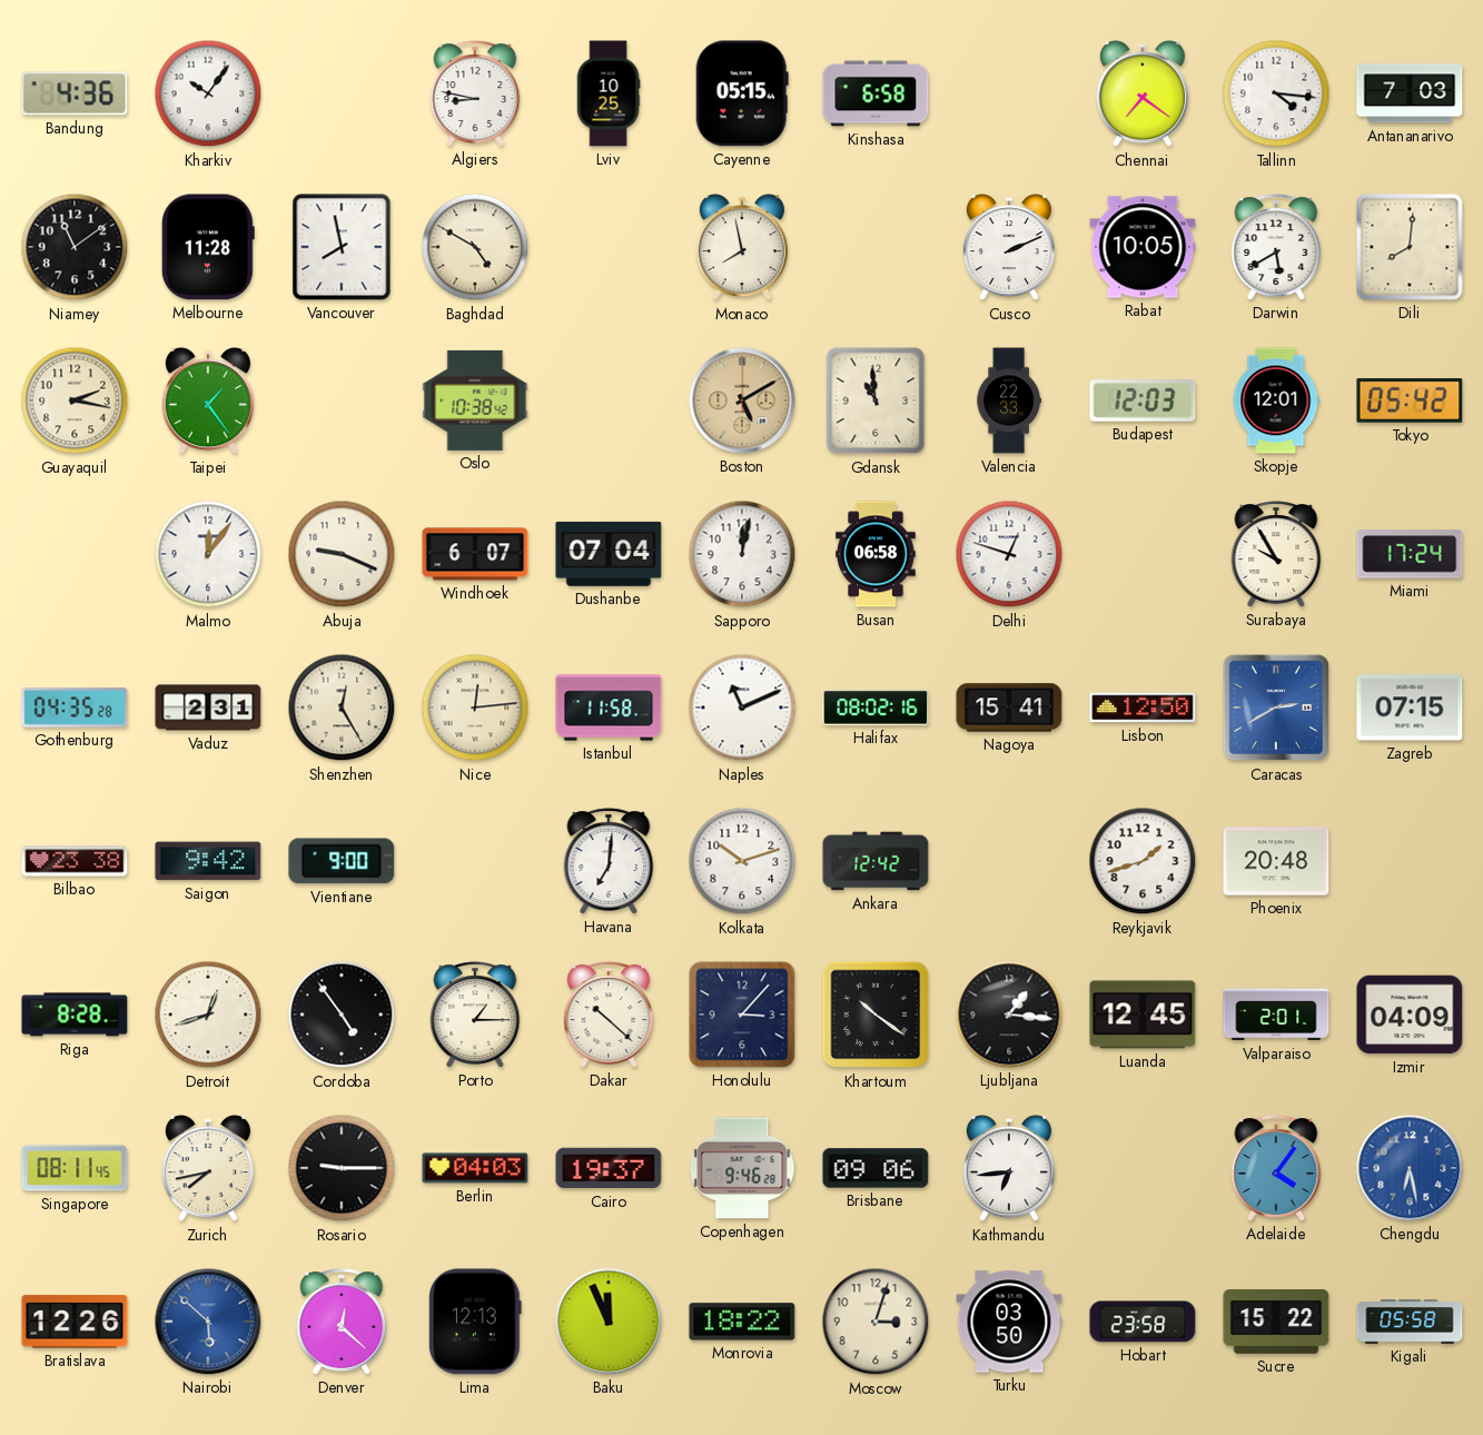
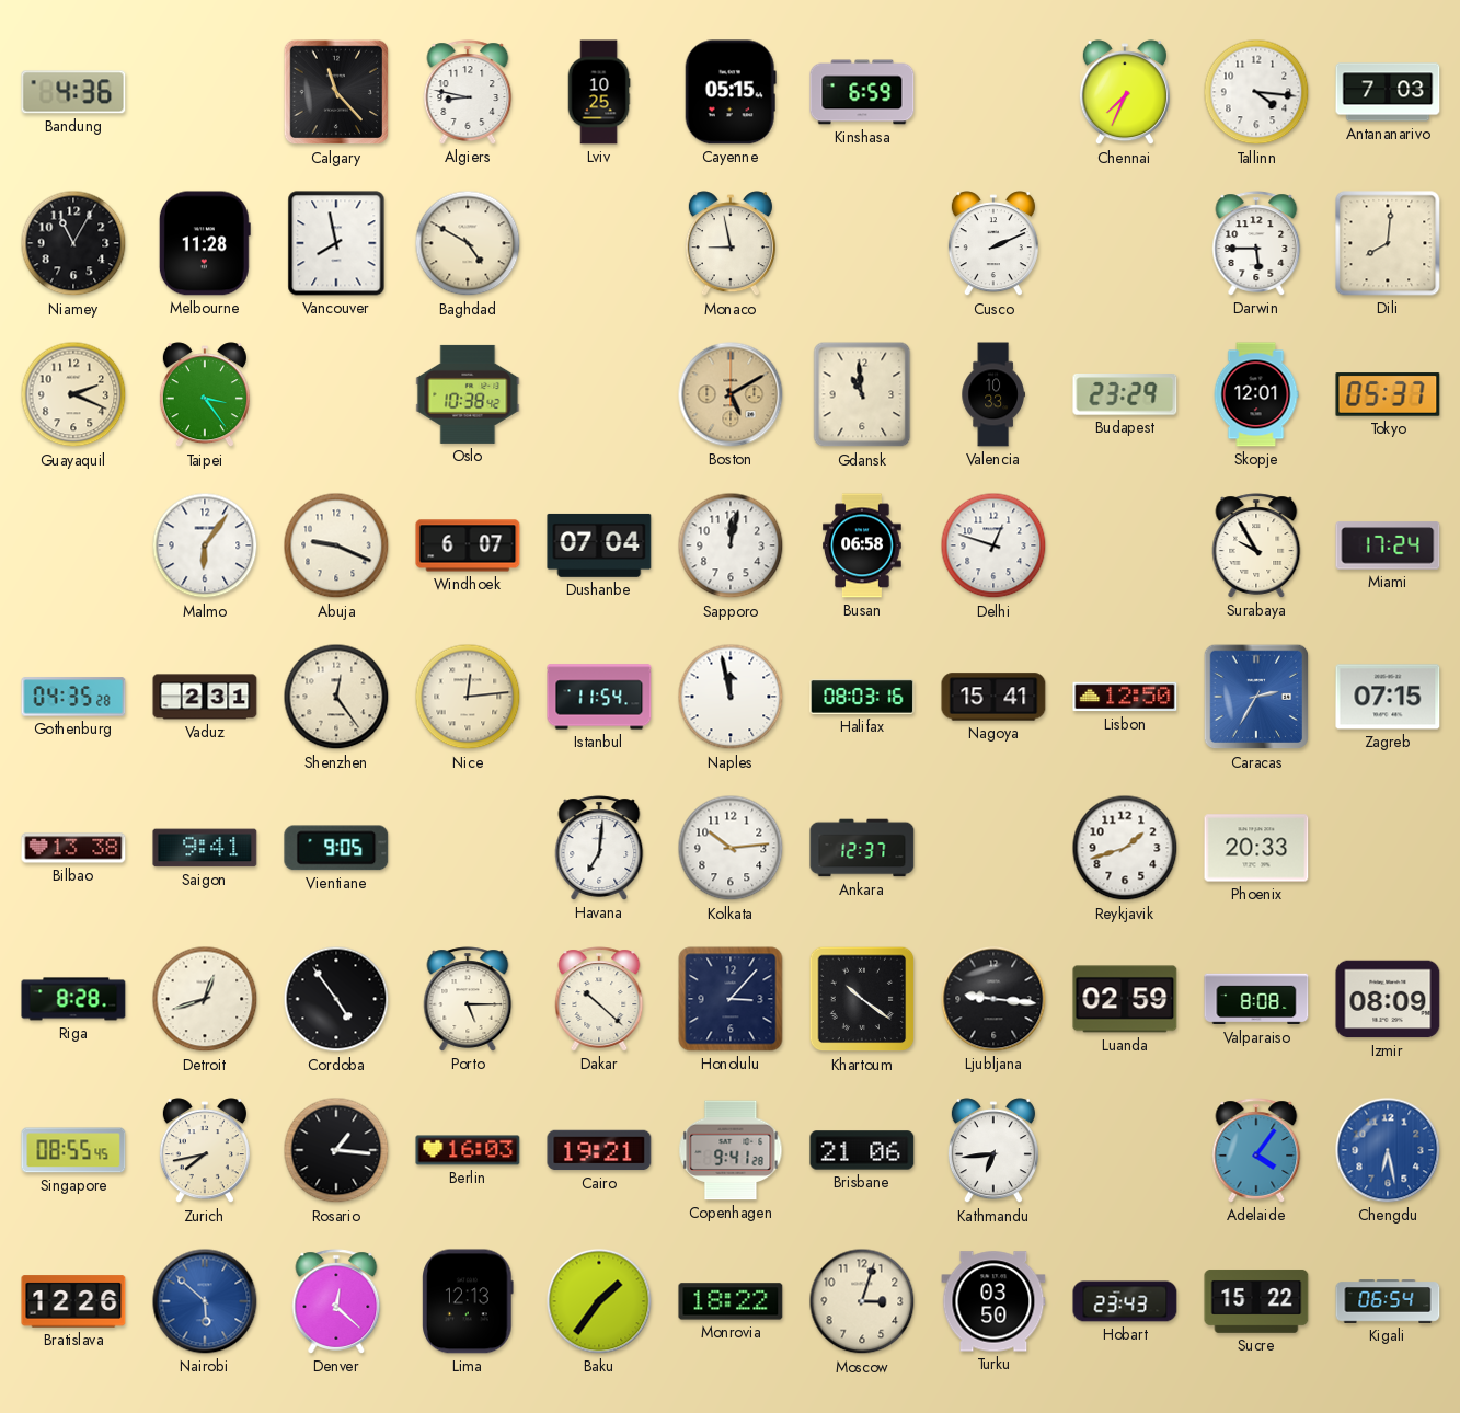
Kharkiv: 10:06 -> none (208, 93)
Calgary: none -> 11:23 (336, 92)
Kinshasa: 6:58 -> 6:59 (862, 92)
Chennai: 7:21 -> 7:34 (1125, 93)
Niamey: 11:09 -> 11:05 (73, 243)
Monaco: 7:58 -> 8:58 (731, 244)
Rabat: 10:05 -> none (1143, 247)
Darwin: 5:40 -> 5:45 (1256, 243)
Guayaquil: 2:17 -> 2:19 (73, 394)
Taipei: 1:24 -> 3:24 (205, 395)
Valencia: 22:33 -> 10:33 (993, 394)
Budapest: 12:03 -> 23:29 (1125, 395)
Tokyo: 05:42 -> 05:37 (1388, 394)
Malmo: 12:06 -> 6:06 (205, 545)
Shenzhen: 12:25 -> 12:24 (336, 697)
Istanbul: 11:58 -> 11:54 (599, 697)
Naples: 11:11 -> 11:58 (731, 697)
Halifax: 08:02 -> 08:03 (862, 697)
Caracas: 2:40 -> 2:35 (1256, 697)
Bilbao: 23:38 -> 13:38 (73, 848)
Saigon: 9:42 -> 9:41 (205, 848)
Vientiane: 9:00 -> 9:05 (336, 848)
Kolkata: 10:12 -> 10:14 (731, 848)
Ankara: 12:42 -> 12:37 (862, 848)
Phoenix: 20:48 -> 20:33 (1256, 848)
Porto: 1:15 -> 5:15 (468, 999)
Ljubljana: 1:16 -> 9:16 (993, 999)
Luanda: 12:45 -> 02:59 (1125, 999)
Valparaiso: 2:01 -> 8:08 (1256, 999)
Izmir: 04:09 -> 08:09 (1388, 999)
Singapore: 08:11 -> 08:55 (73, 1150)
Rosario: 9:15 -> 1:16 (336, 1150)
Berlin: 04:03 -> 16:03 (468, 1150)
Cairo: 19:37 -> 19:21 (599, 1150)
Copenhagen: 9:46 -> 9:41 (731, 1150)
Brisbane: 09:06 -> 21:06 (862, 1150)
Baku: 11:56 -> 1:36 (599, 1301)
Hobart: 23:58 -> 23:43 (1125, 1301)
Kigali: 05:58 -> 06:54 (1388, 1301)
